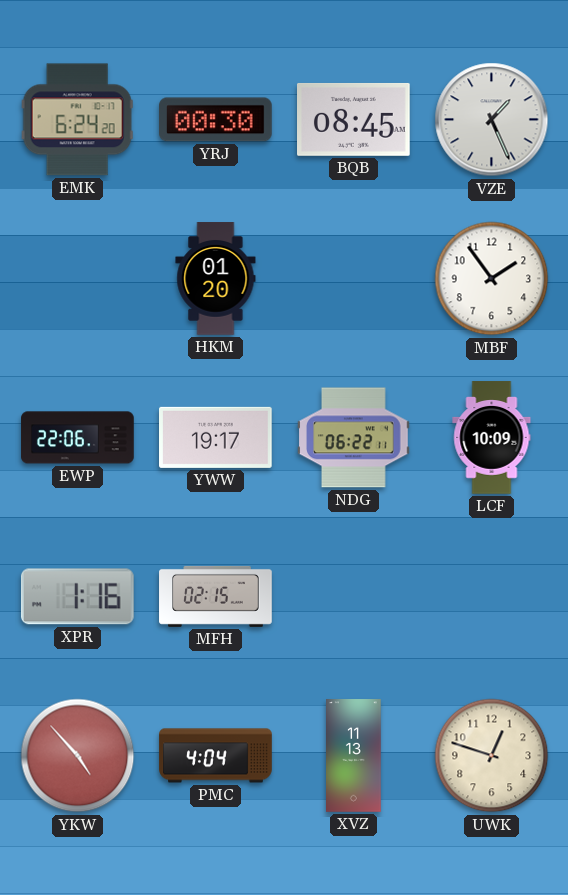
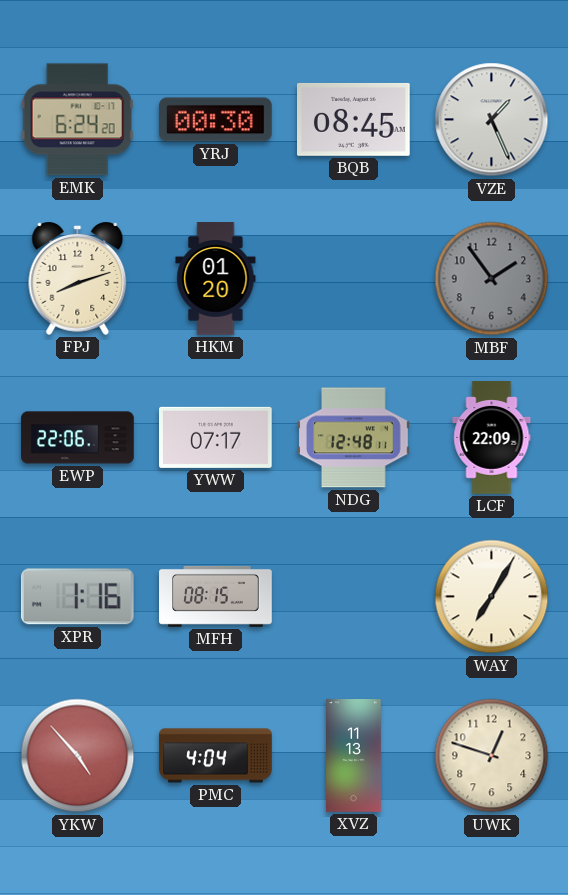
FPJ: none -> 8:12 (78, 278)
MBF dial: white -> grey (492, 279)
YWW: 19:17 -> 07:17 (216, 437)
NDG: 06:22 -> 12:48 (354, 438)
LCF: 10:09 -> 22:09 (492, 438)
MFH: 02:15 -> 08:15 (216, 596)
WAY: none -> 7:05 (492, 597)
